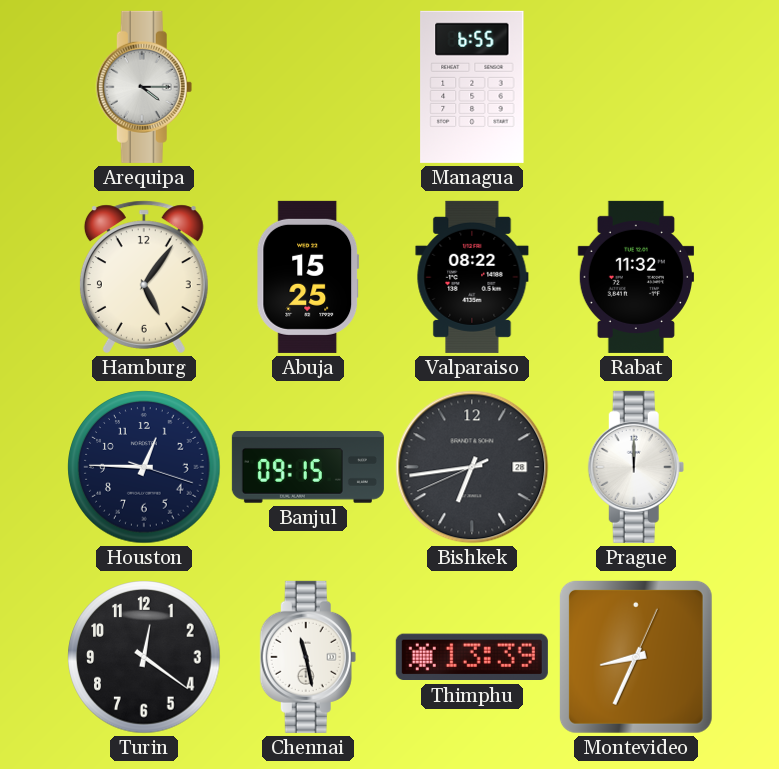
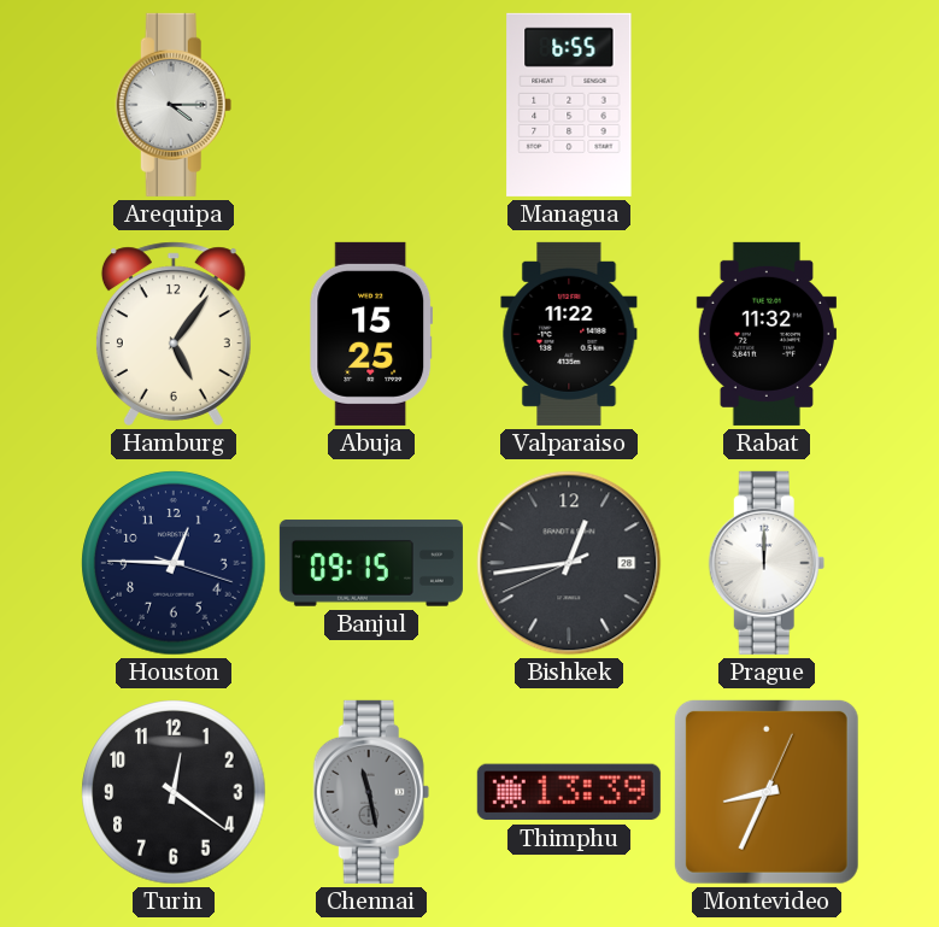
Valparaiso: 08:22 -> 11:22 (569, 334)
Bishkek: 6:43 -> 12:43 (569, 563)
Chennai dial: white -> grey (371, 792)
